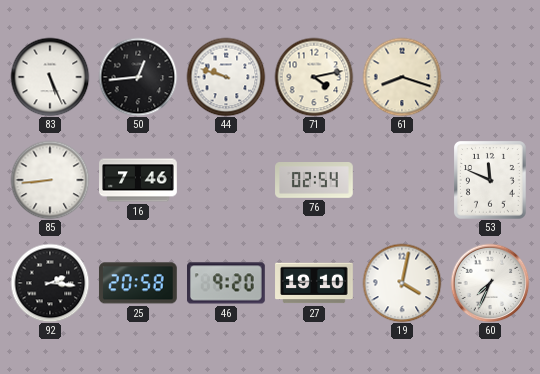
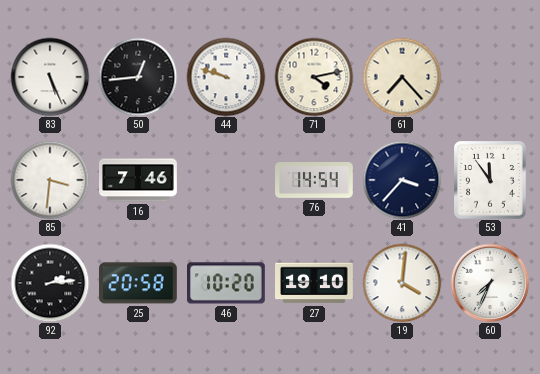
61: 8:18 -> 7:23 (402, 77)
85: 8:44 -> 3:31 (50, 180)
76: 02:54 -> 14:54 (314, 181)
41: none -> 3:37 (402, 180)
53: 11:49 -> 11:54 (491, 181)
92: 2:16 -> 2:14 (50, 283)
46: 9:20 -> 10:20 (227, 283)
19: 4:02 -> 4:01 (402, 283)
